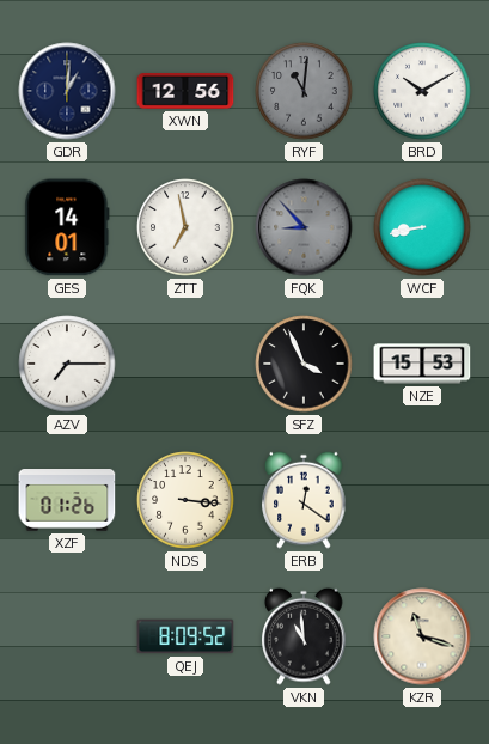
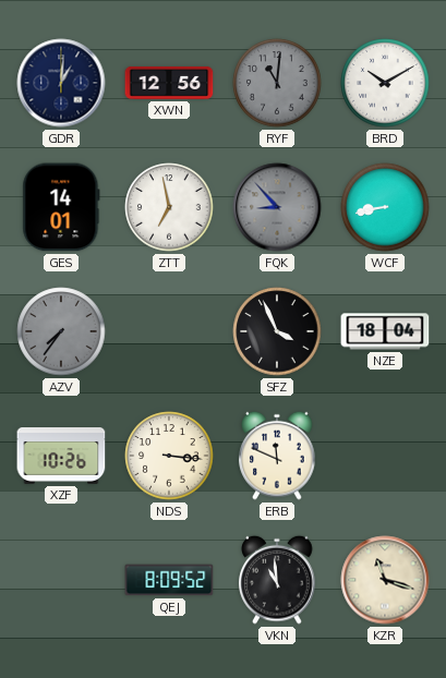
AZV: 7:15 -> 7:36 (61, 331)
AZV dial: white -> grey (61, 331)
NZE: 15:53 -> 18:04 (385, 331)
XZF: 01:26 -> 10:26 (61, 457)
ERB: 12:21 -> 11:49 (277, 456)
